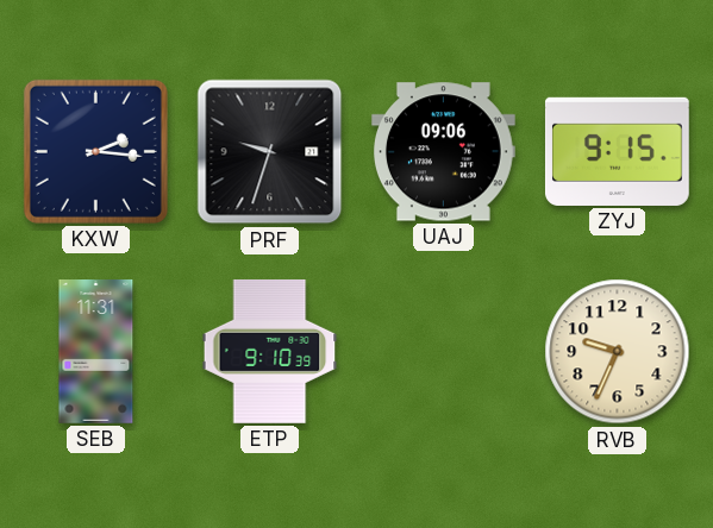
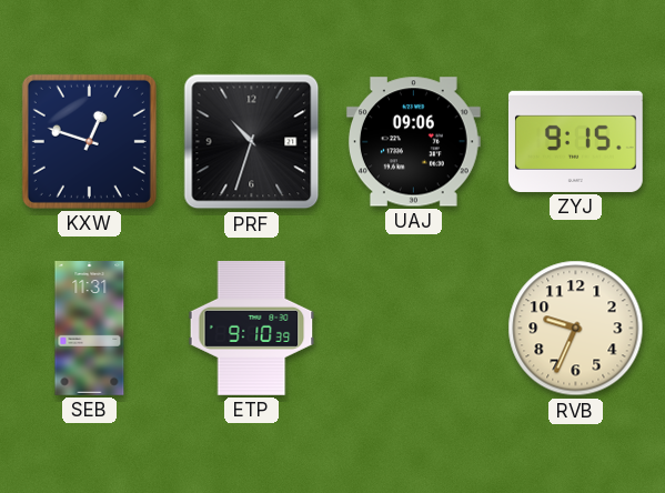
KXW: 2:16 -> 12:48 (89, 141)
PRF: 9:33 -> 10:33 (252, 142)
